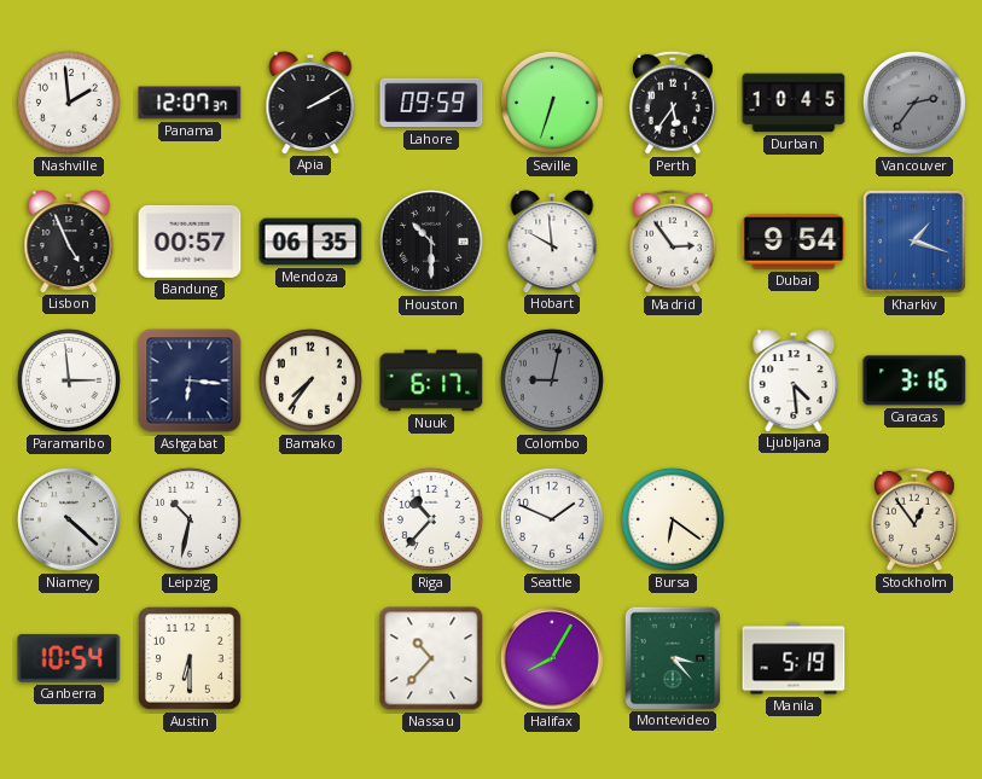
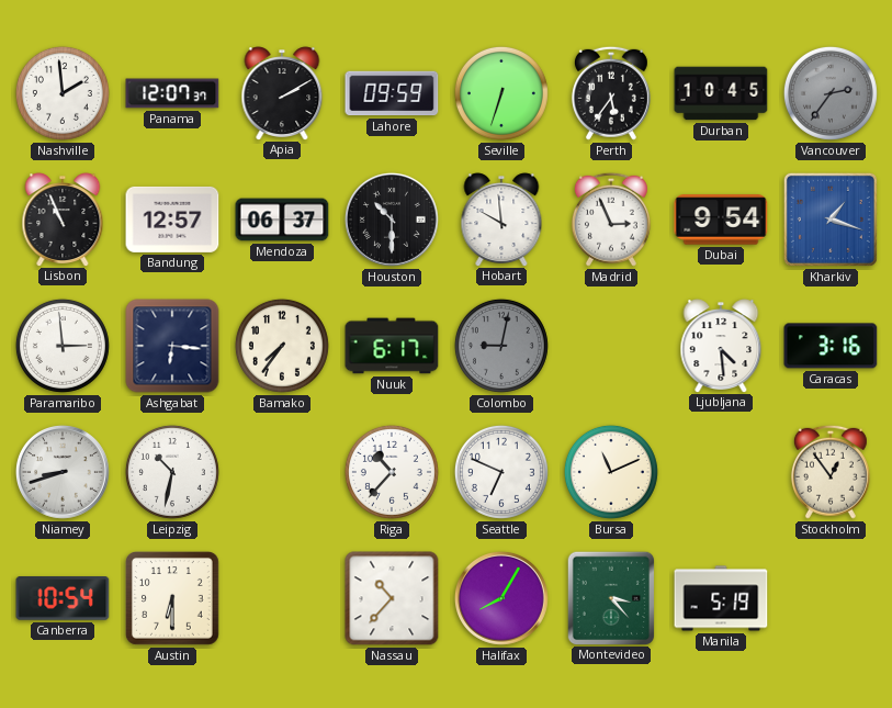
Lisbon: 4:56 -> 10:56 (63, 220)
Bandung: 00:57 -> 12:57 (172, 220)
Mendoza: 06:35 -> 06:37 (282, 220)
Madrid: 2:54 -> 2:56 (611, 220)
Niamey: 4:22 -> 8:42 (63, 472)
Seattle: 1:49 -> 6:49 (501, 472)
Bursa: 6:21 -> 11:11 (611, 472)
